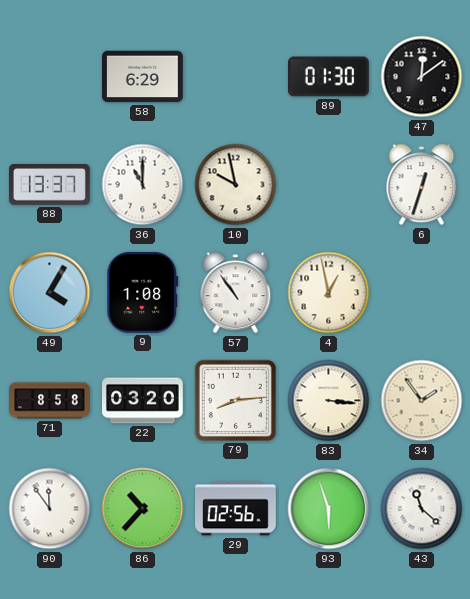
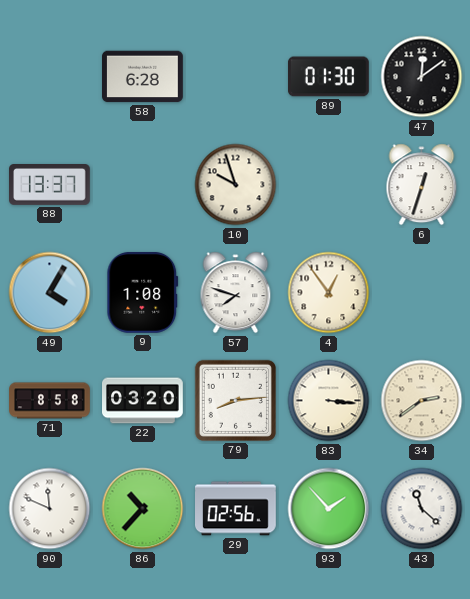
58: 6:29 -> 6:28 (143, 77)
36: 11:00 -> none (143, 185)
10: 9:58 -> 9:57 (236, 185)
57: 10:54 -> 7:48 (236, 293)
4: 12:58 -> 12:54 (329, 293)
34: 1:54 -> 2:39 (422, 401)
90: 11:54 -> 11:49 (50, 509)
93: 5:57 -> 1:53 (329, 509)
